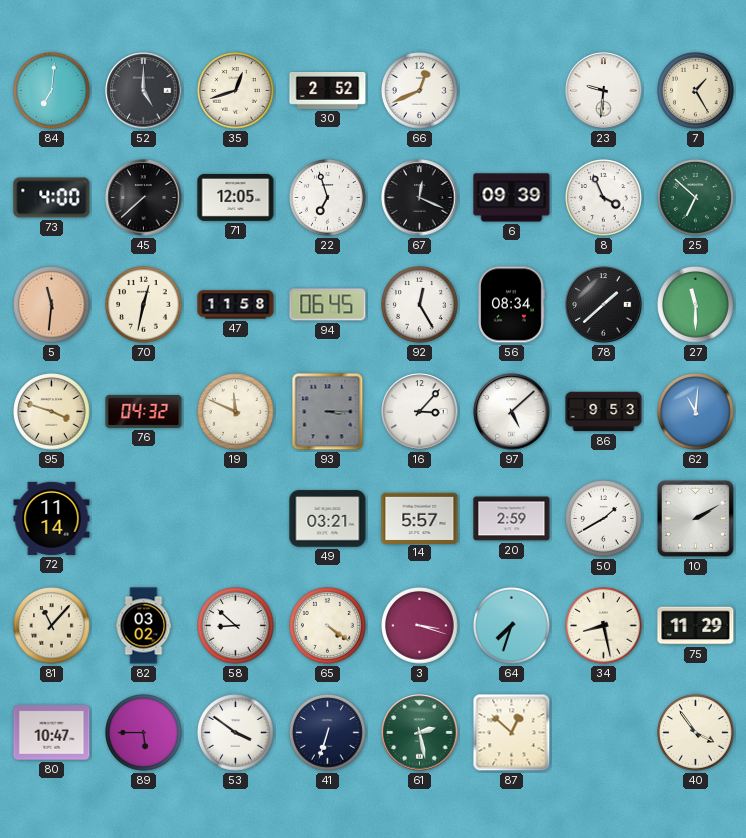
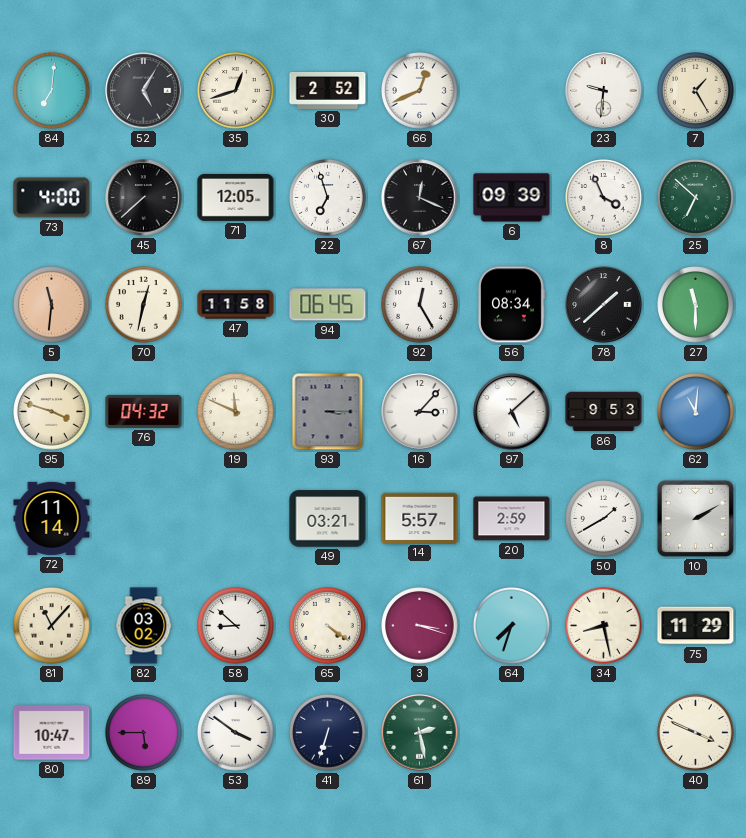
52: 5:00 -> 5:05 (144, 91)
87: 12:52 -> none (512, 733)
40: 3:54 -> 3:49 (696, 733)
